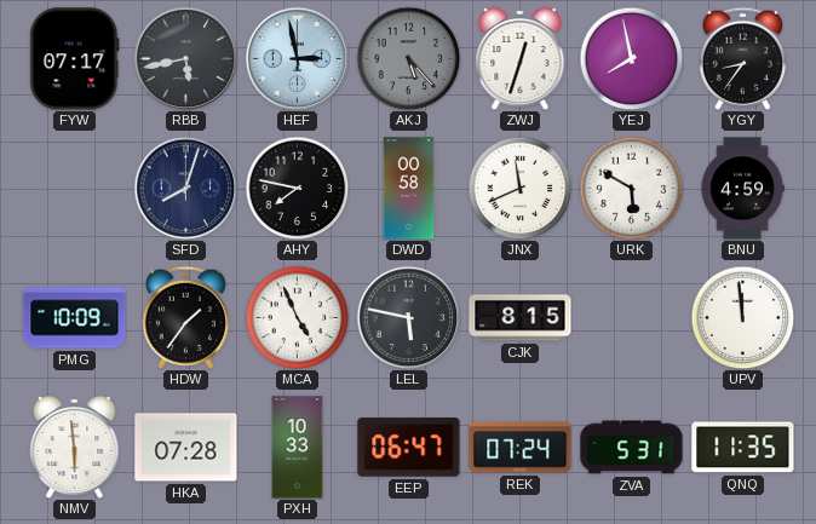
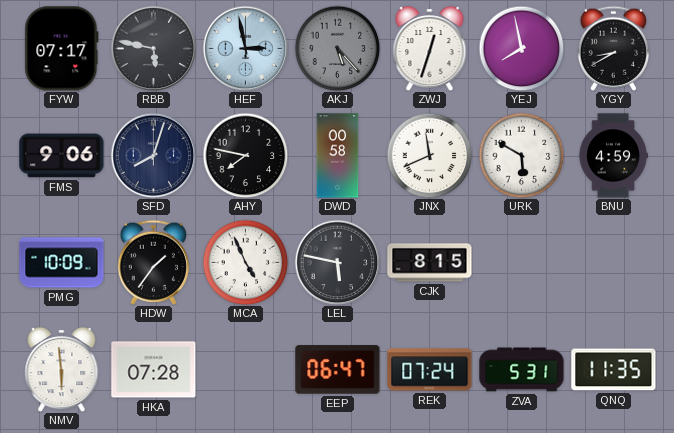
RBB: 5:43 -> 5:47 (153, 48)
YGY: 8:36 -> 8:40 (613, 48)
FMS: none -> 9:06 (62, 156)
UPV: 11:59 -> none (742, 317)
PXH: 10:33 -> none (298, 448)
